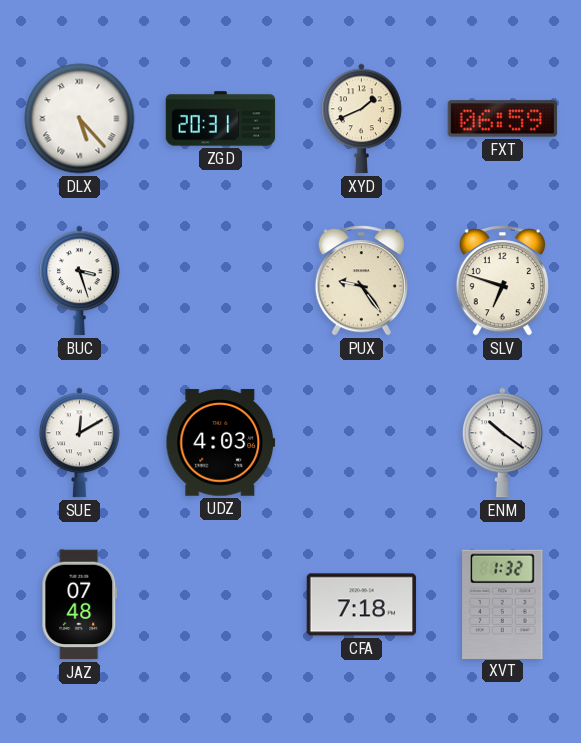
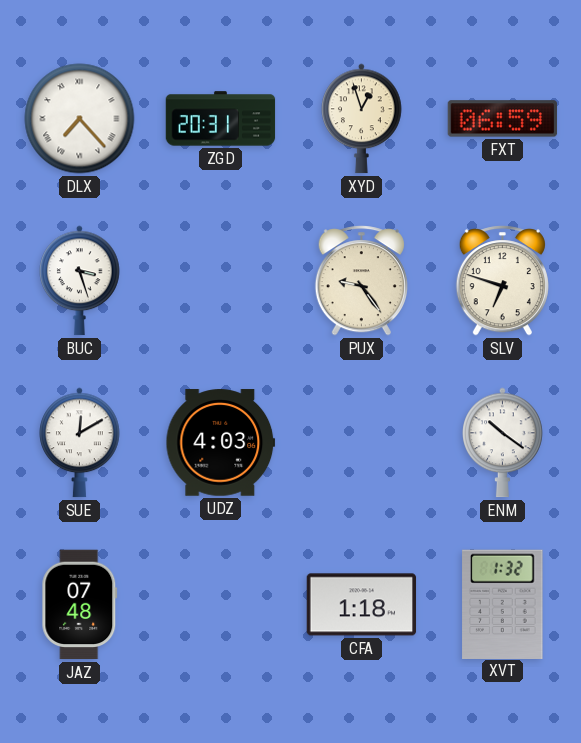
DLX: 5:23 -> 7:23 (80, 119)
XYD: 1:41 -> 12:57 (362, 119)
CFA: 7:18 -> 1:18 (362, 605)
